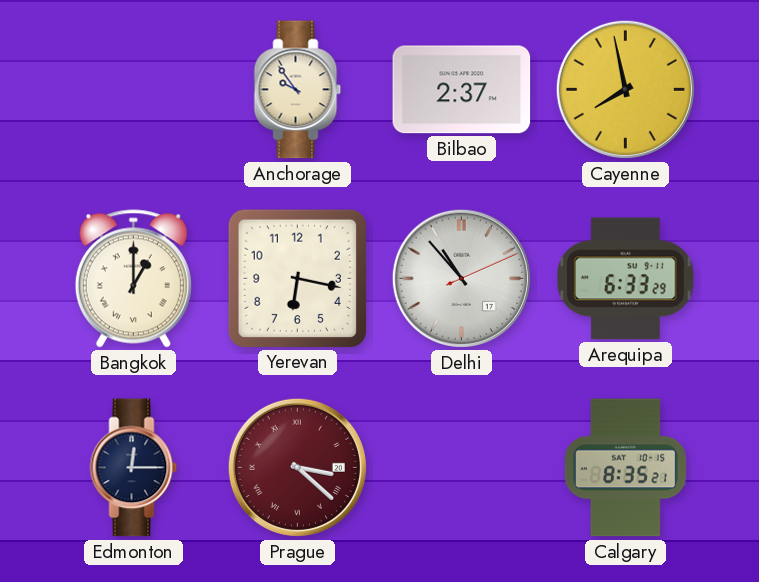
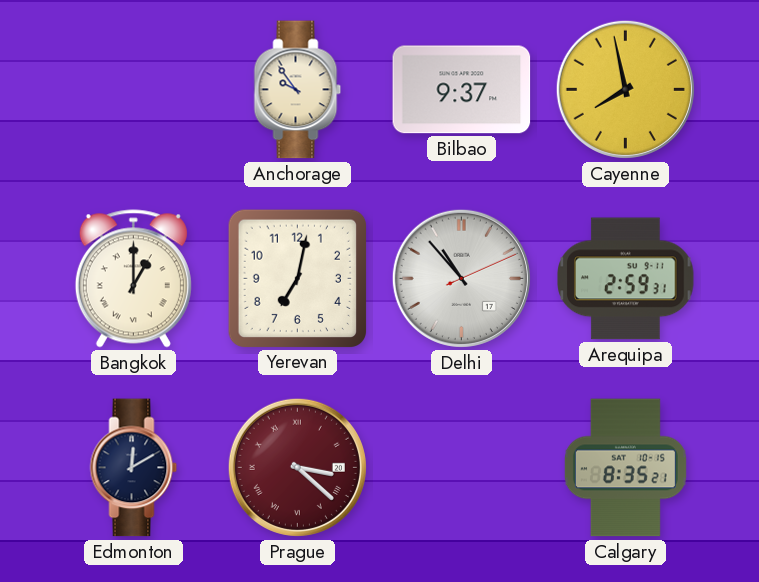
Bilbao: 2:37 -> 9:37 (462, 90)
Yerevan: 6:17 -> 7:02 (297, 278)
Arequipa: 6:33 -> 2:59 (626, 279)
Edmonton: 12:15 -> 12:10 (134, 468)
